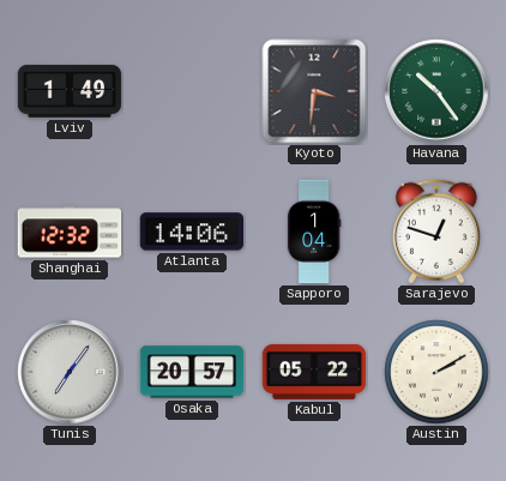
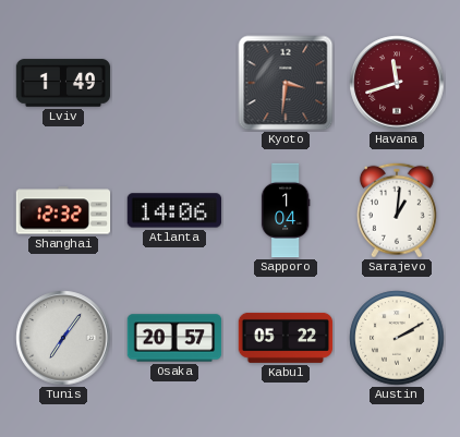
Havana: 10:24 -> 11:42 (397, 83)
Havana dial: green -> burgundy (397, 83)
Sarajevo: 12:48 -> 1:01 (397, 210)
